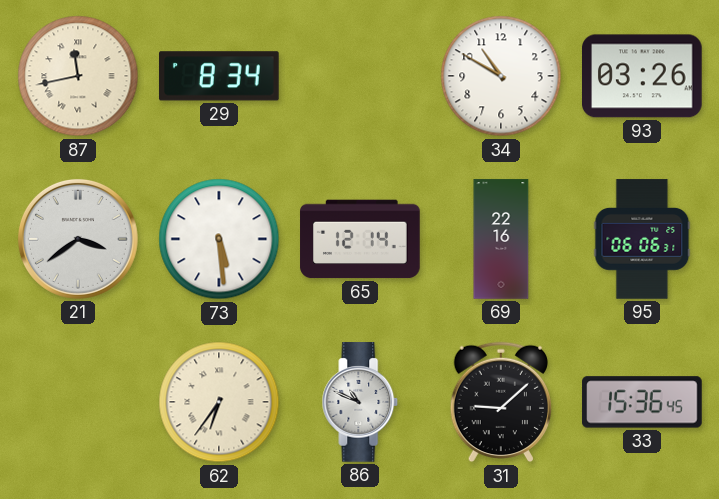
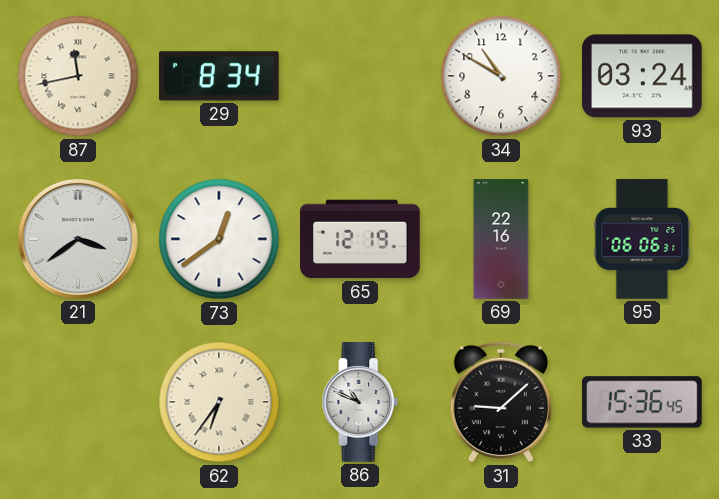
93: 03:26 -> 03:24 (642, 76)
73: 5:29 -> 12:39 (219, 239)
65: 12:14 -> 12:19 (360, 239)
